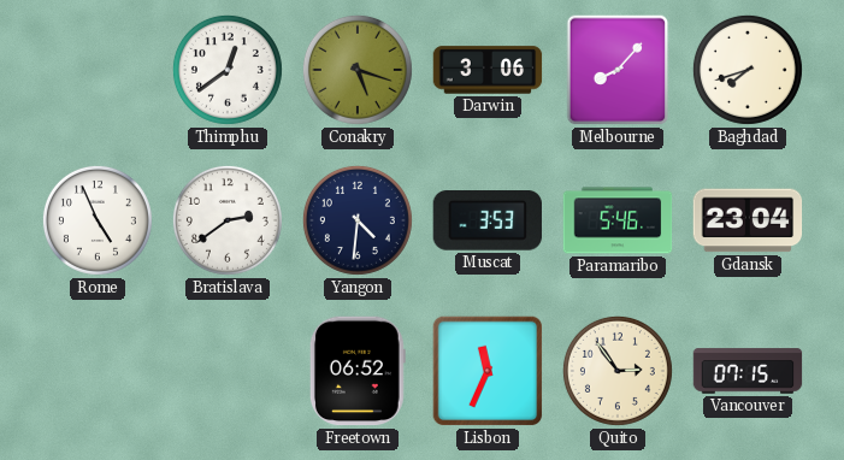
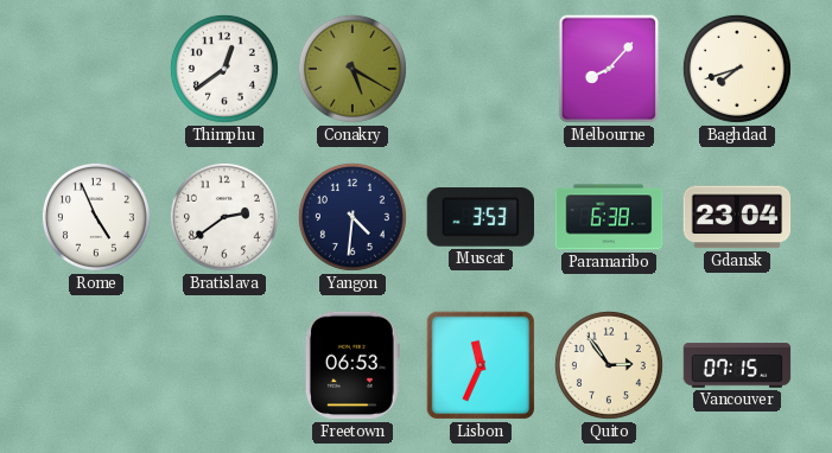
Conakry: 5:18 -> 5:20 (353, 69)
Darwin: 3:06 -> none (488, 70)
Paramaribo: 5:46 -> 6:38 (609, 217)
Freetown: 06:52 -> 06:53 (353, 365)
